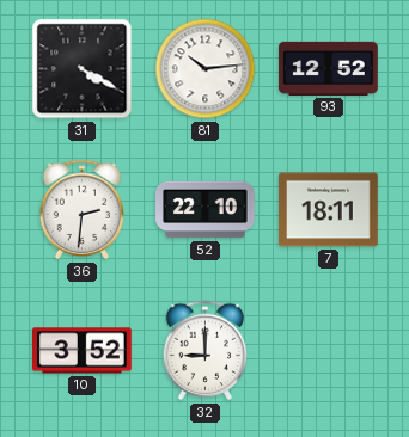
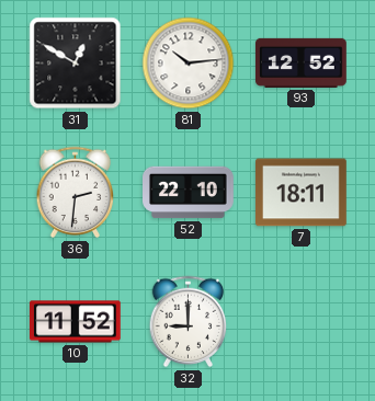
31: 4:20 -> 12:50 (76, 64)
10: 3:52 -> 11:52 (76, 322)
